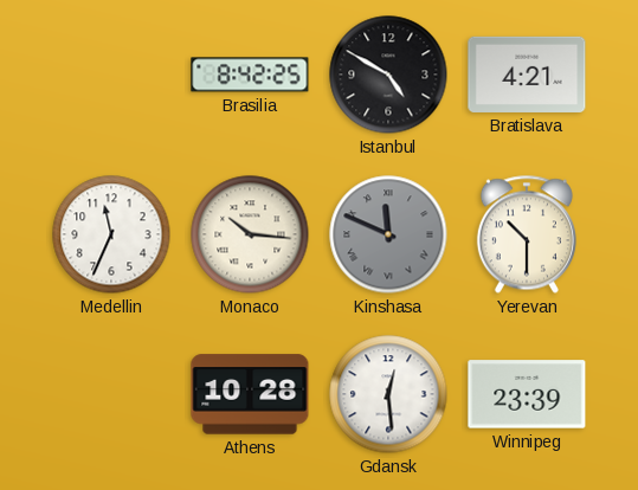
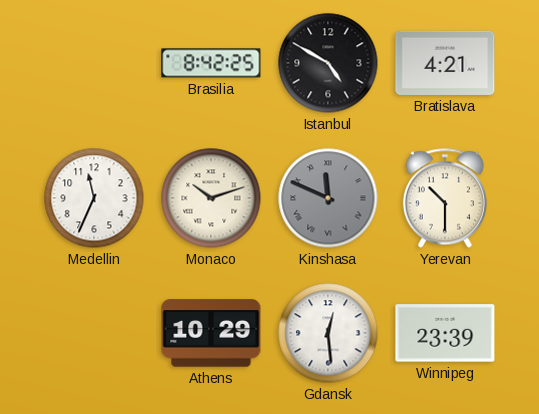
Monaco: 10:16 -> 10:12 (211, 198)
Athens: 10:28 -> 10:29 (211, 333)
